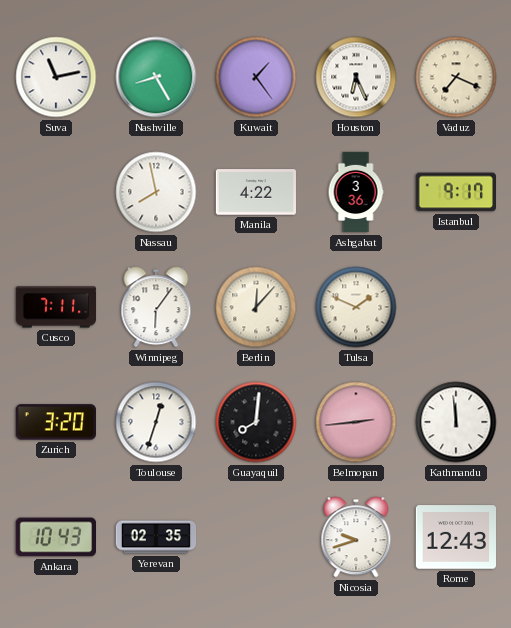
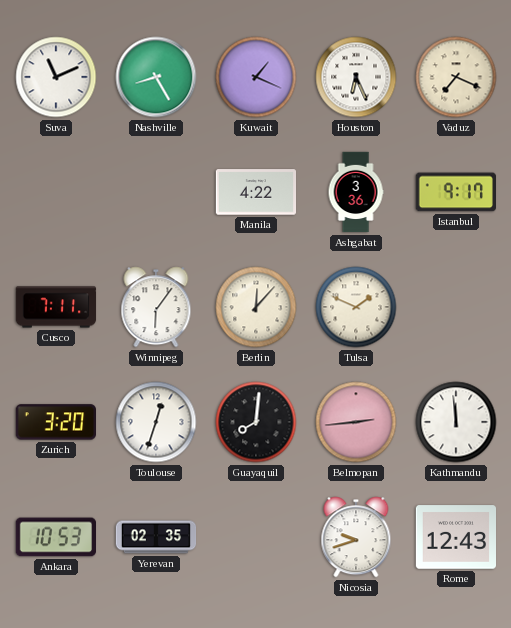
Suva: 11:13 -> 11:11 (56, 77)
Kuwait: 1:24 -> 1:19 (256, 77)
Nassau: 7:58 -> none (156, 192)
Ankara: 10:43 -> 10:53 (55, 537)
